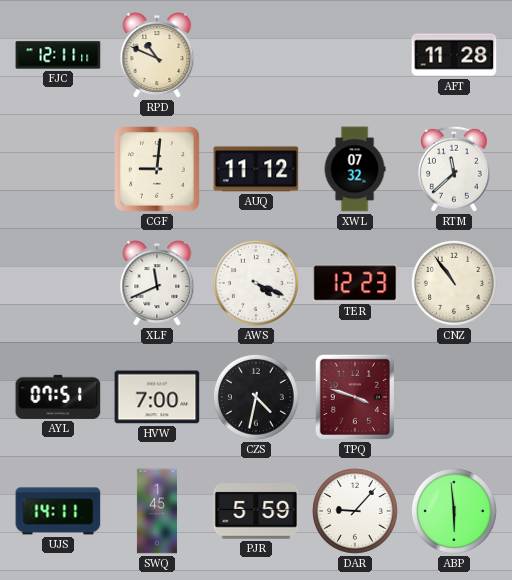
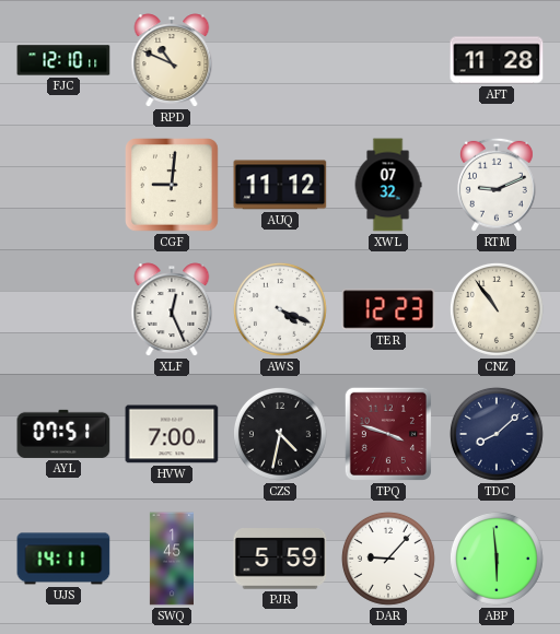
FJC: 12:11 -> 12:10 (63, 60)
RTM: 11:38 -> 9:11 (497, 185)
XLF: 11:41 -> 12:26 (172, 309)
TDC: none -> 8:08 (497, 434)
